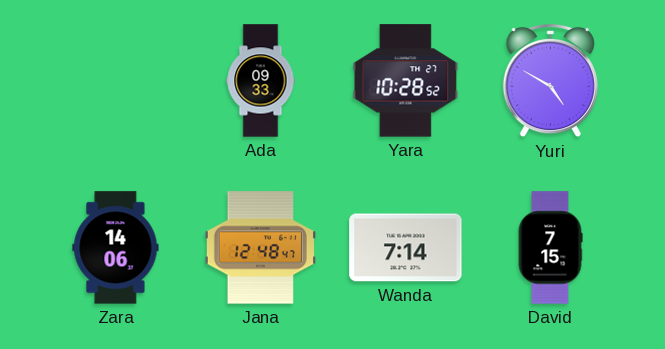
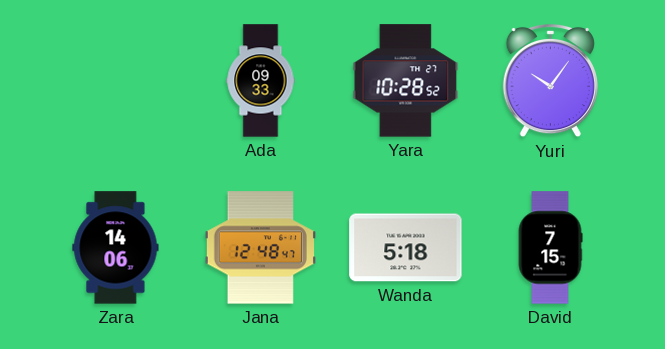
Yuri: 4:50 -> 10:06 (550, 81)
Wanda: 7:14 -> 5:18 (406, 248)
